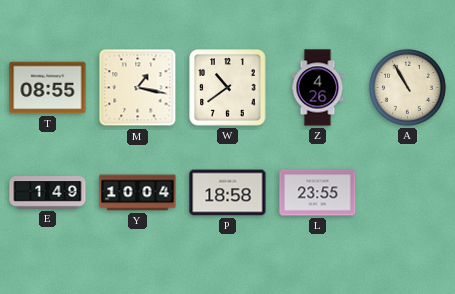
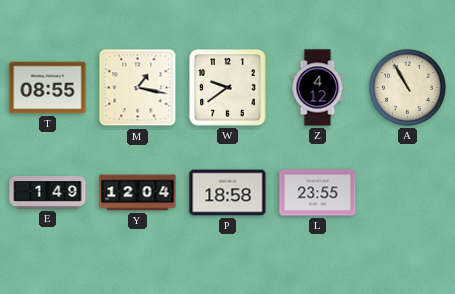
W: 10:39 -> 9:39 (228, 88)
Z: 4:26 -> 4:12 (318, 88)
Y: 10:04 -> 12:04 (138, 193)
